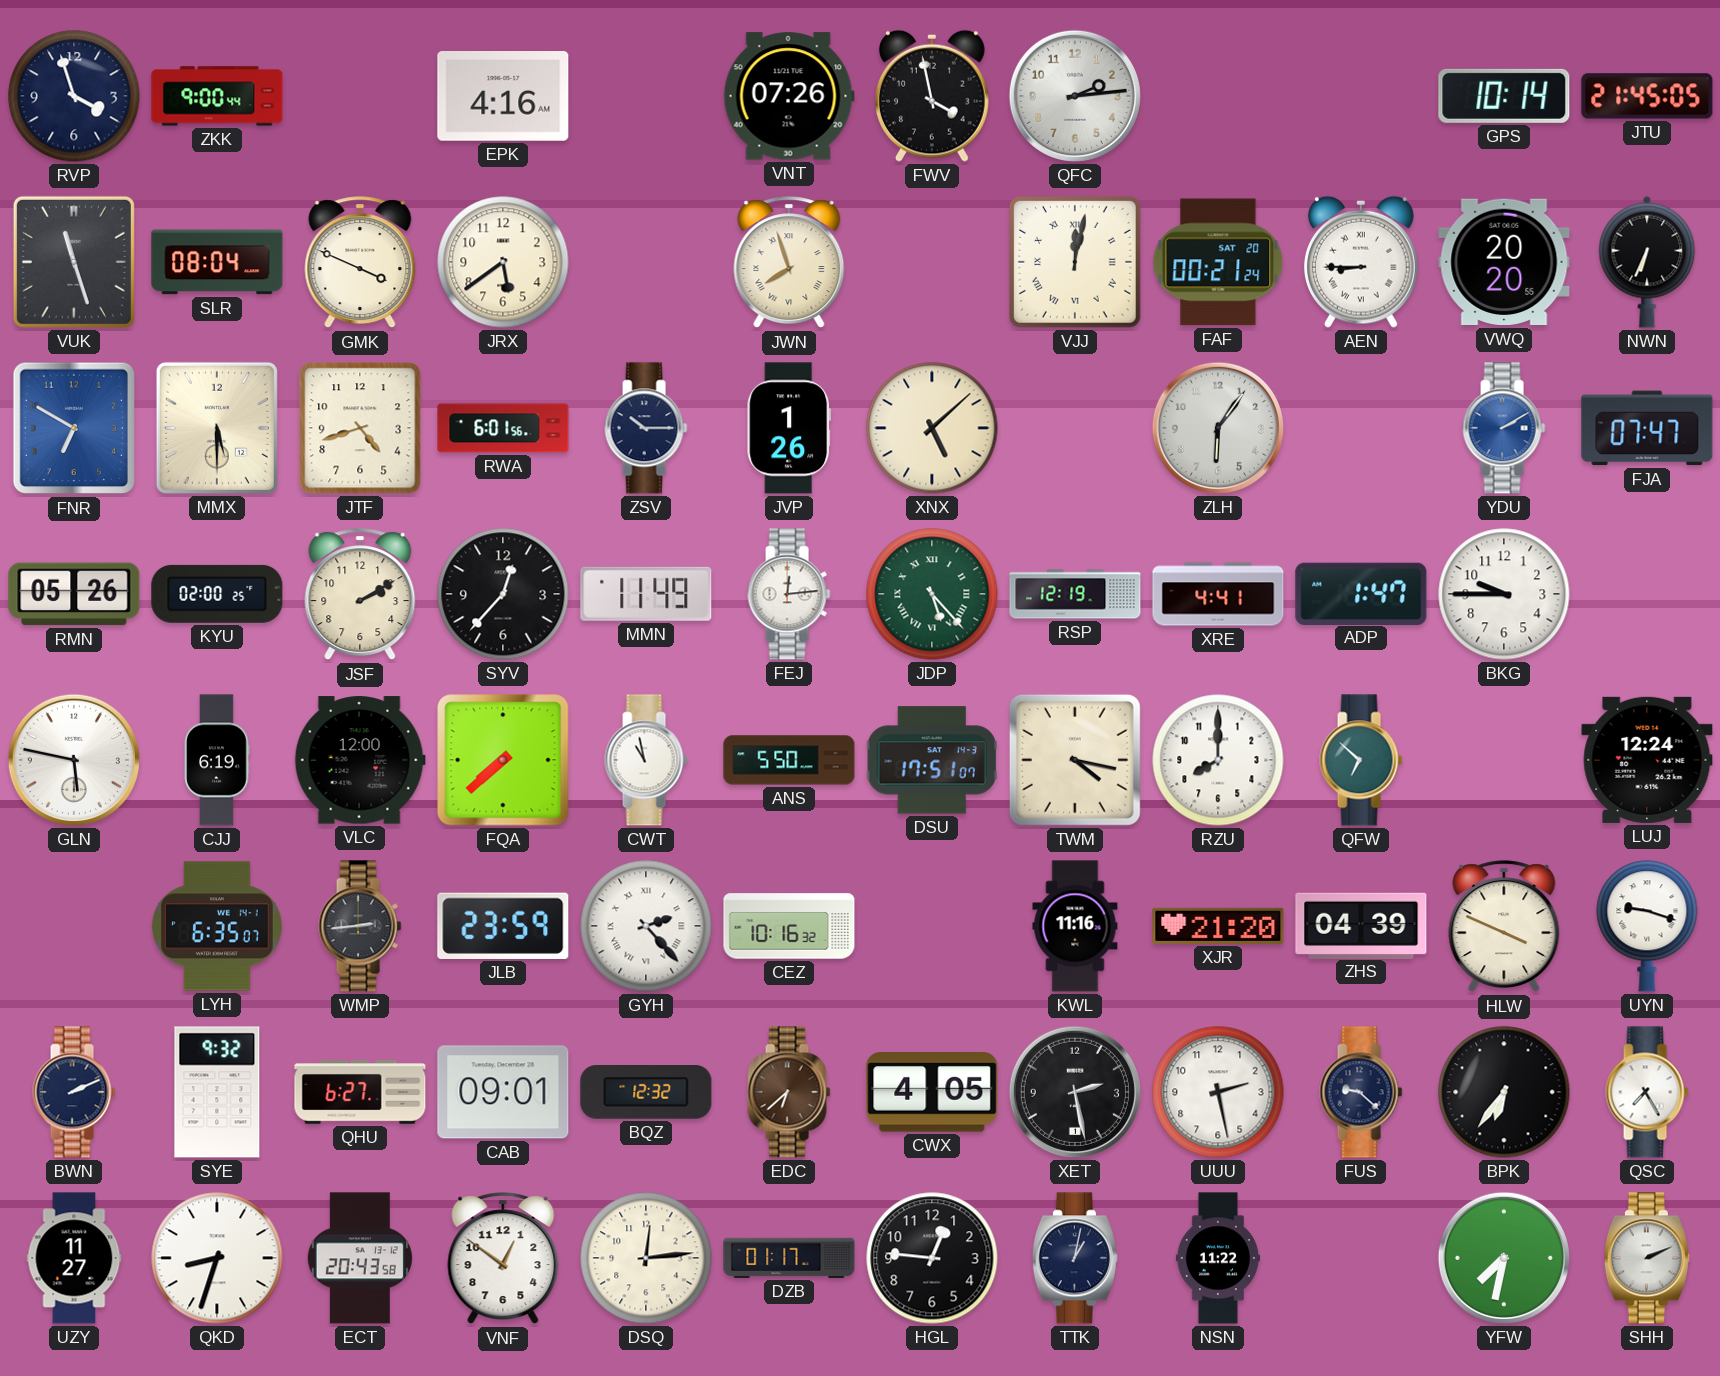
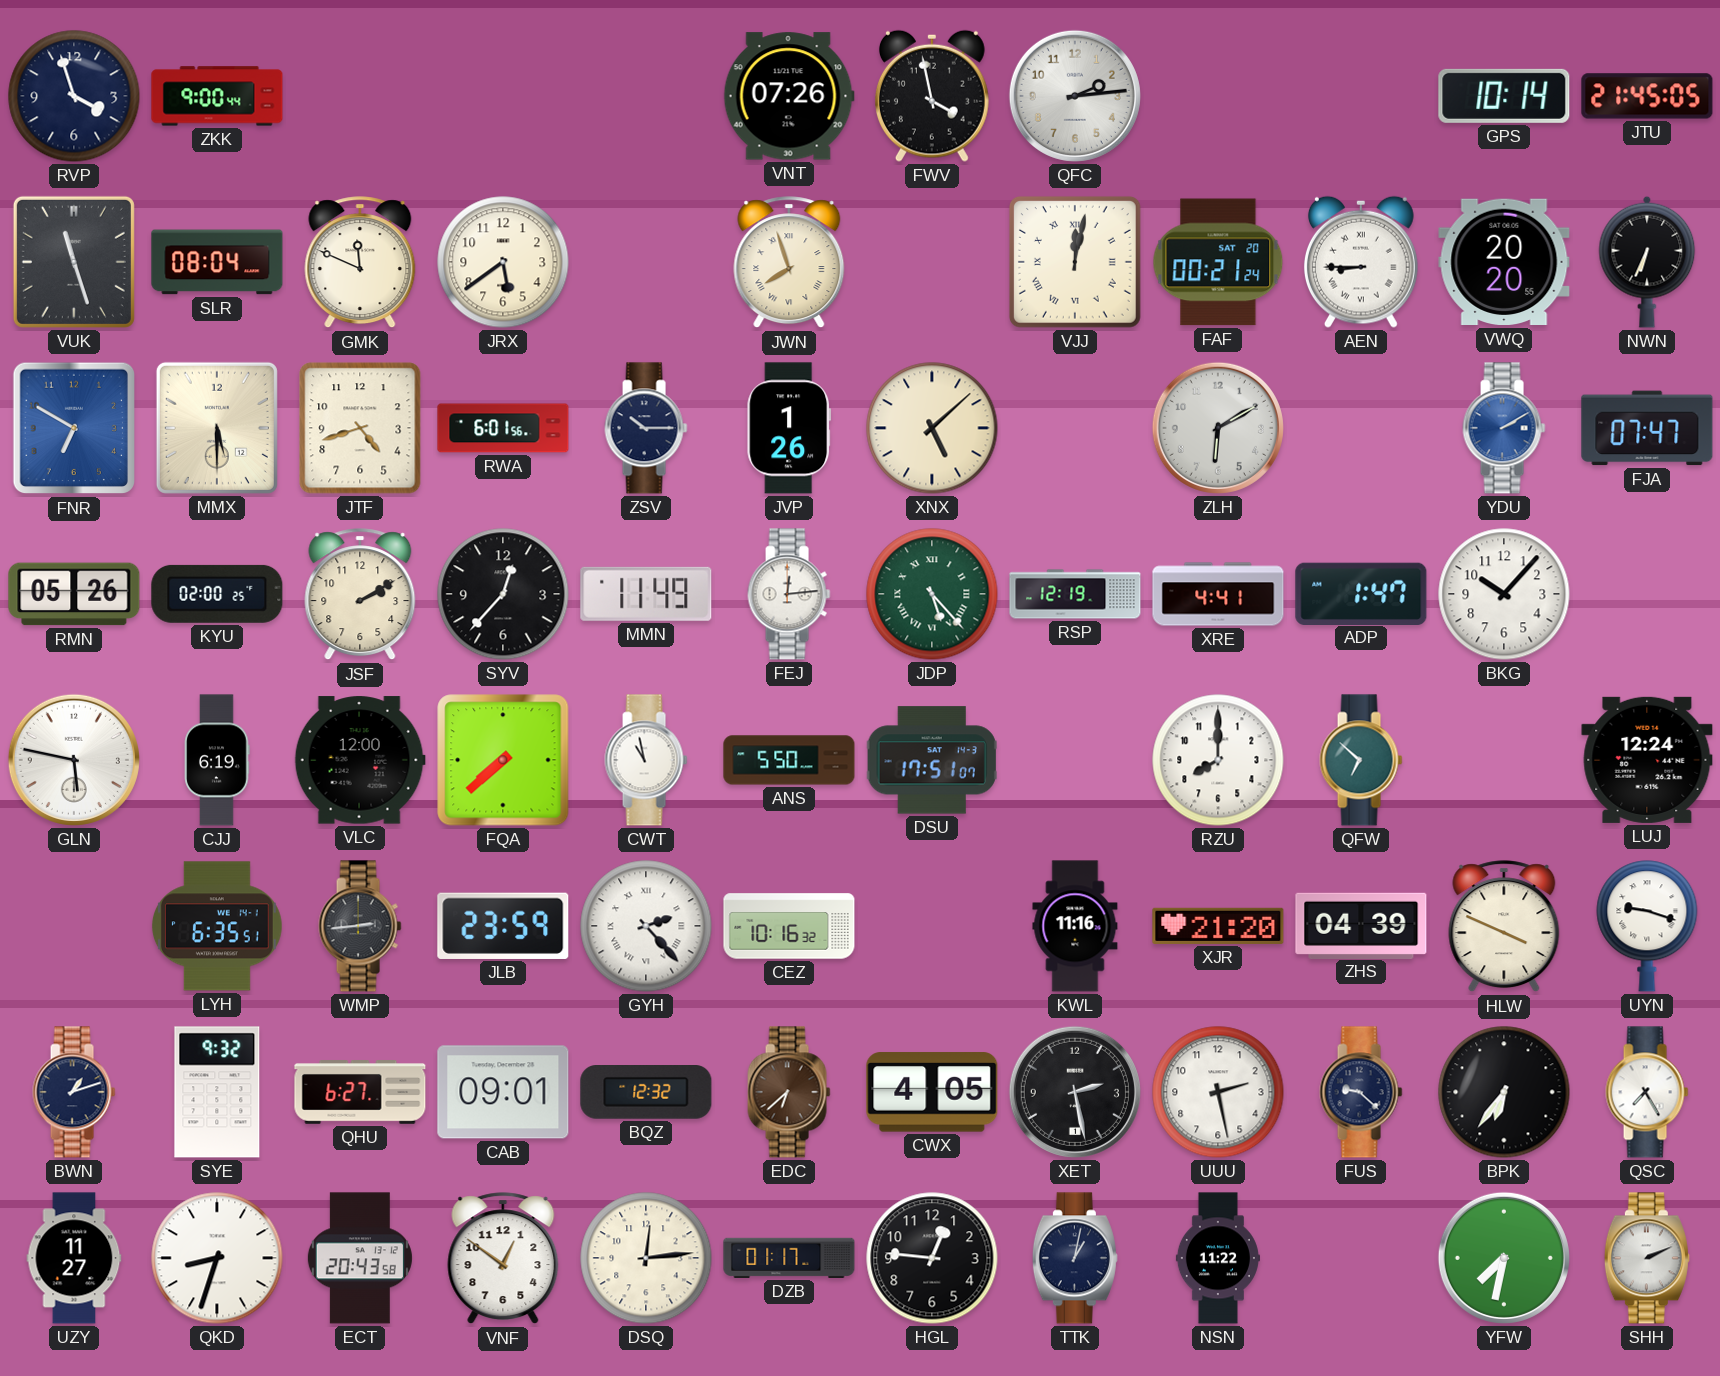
EPK: 4:16 -> none (503, 97)
GMK: 3:49 -> 11:49 (360, 263)
ZLH: 6:06 -> 6:10 (1218, 428)
BKG: 9:45 -> 10:07 (1504, 594)
TWM: 4:17 -> none (1075, 760)
LYH: 6:35:07 -> 6:35:51 (217, 926)
BWN: 2:11 -> 1:12 (74, 1092)
